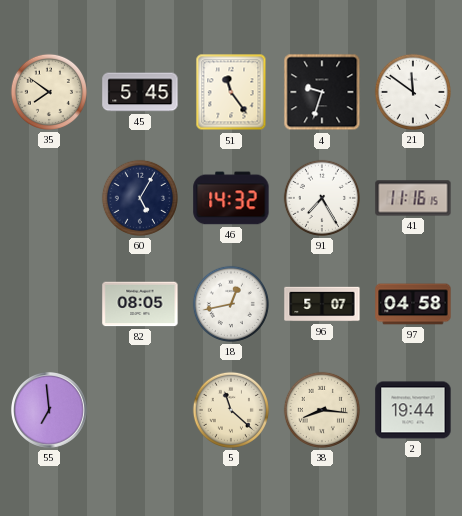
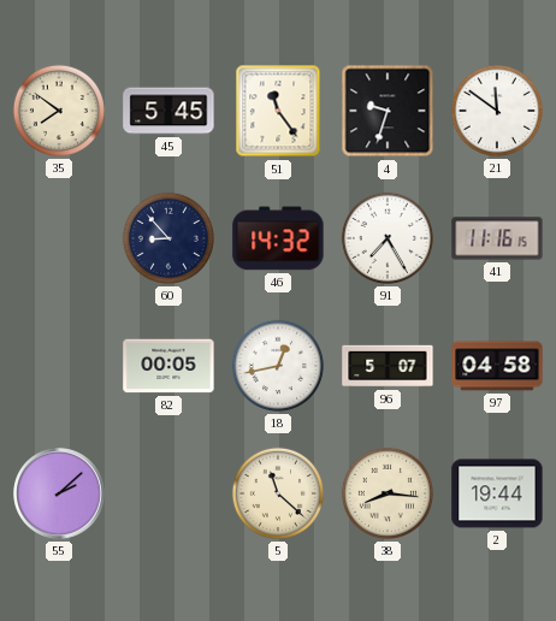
60: 5:05 -> 8:53 (168, 238)
82: 08:05 -> 00:05 (168, 366)
55: 6:59 -> 2:08 (60, 495)
